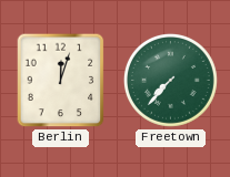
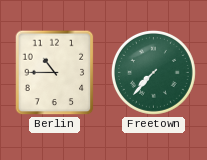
Berlin: 12:03 -> 10:45 (55, 73)
